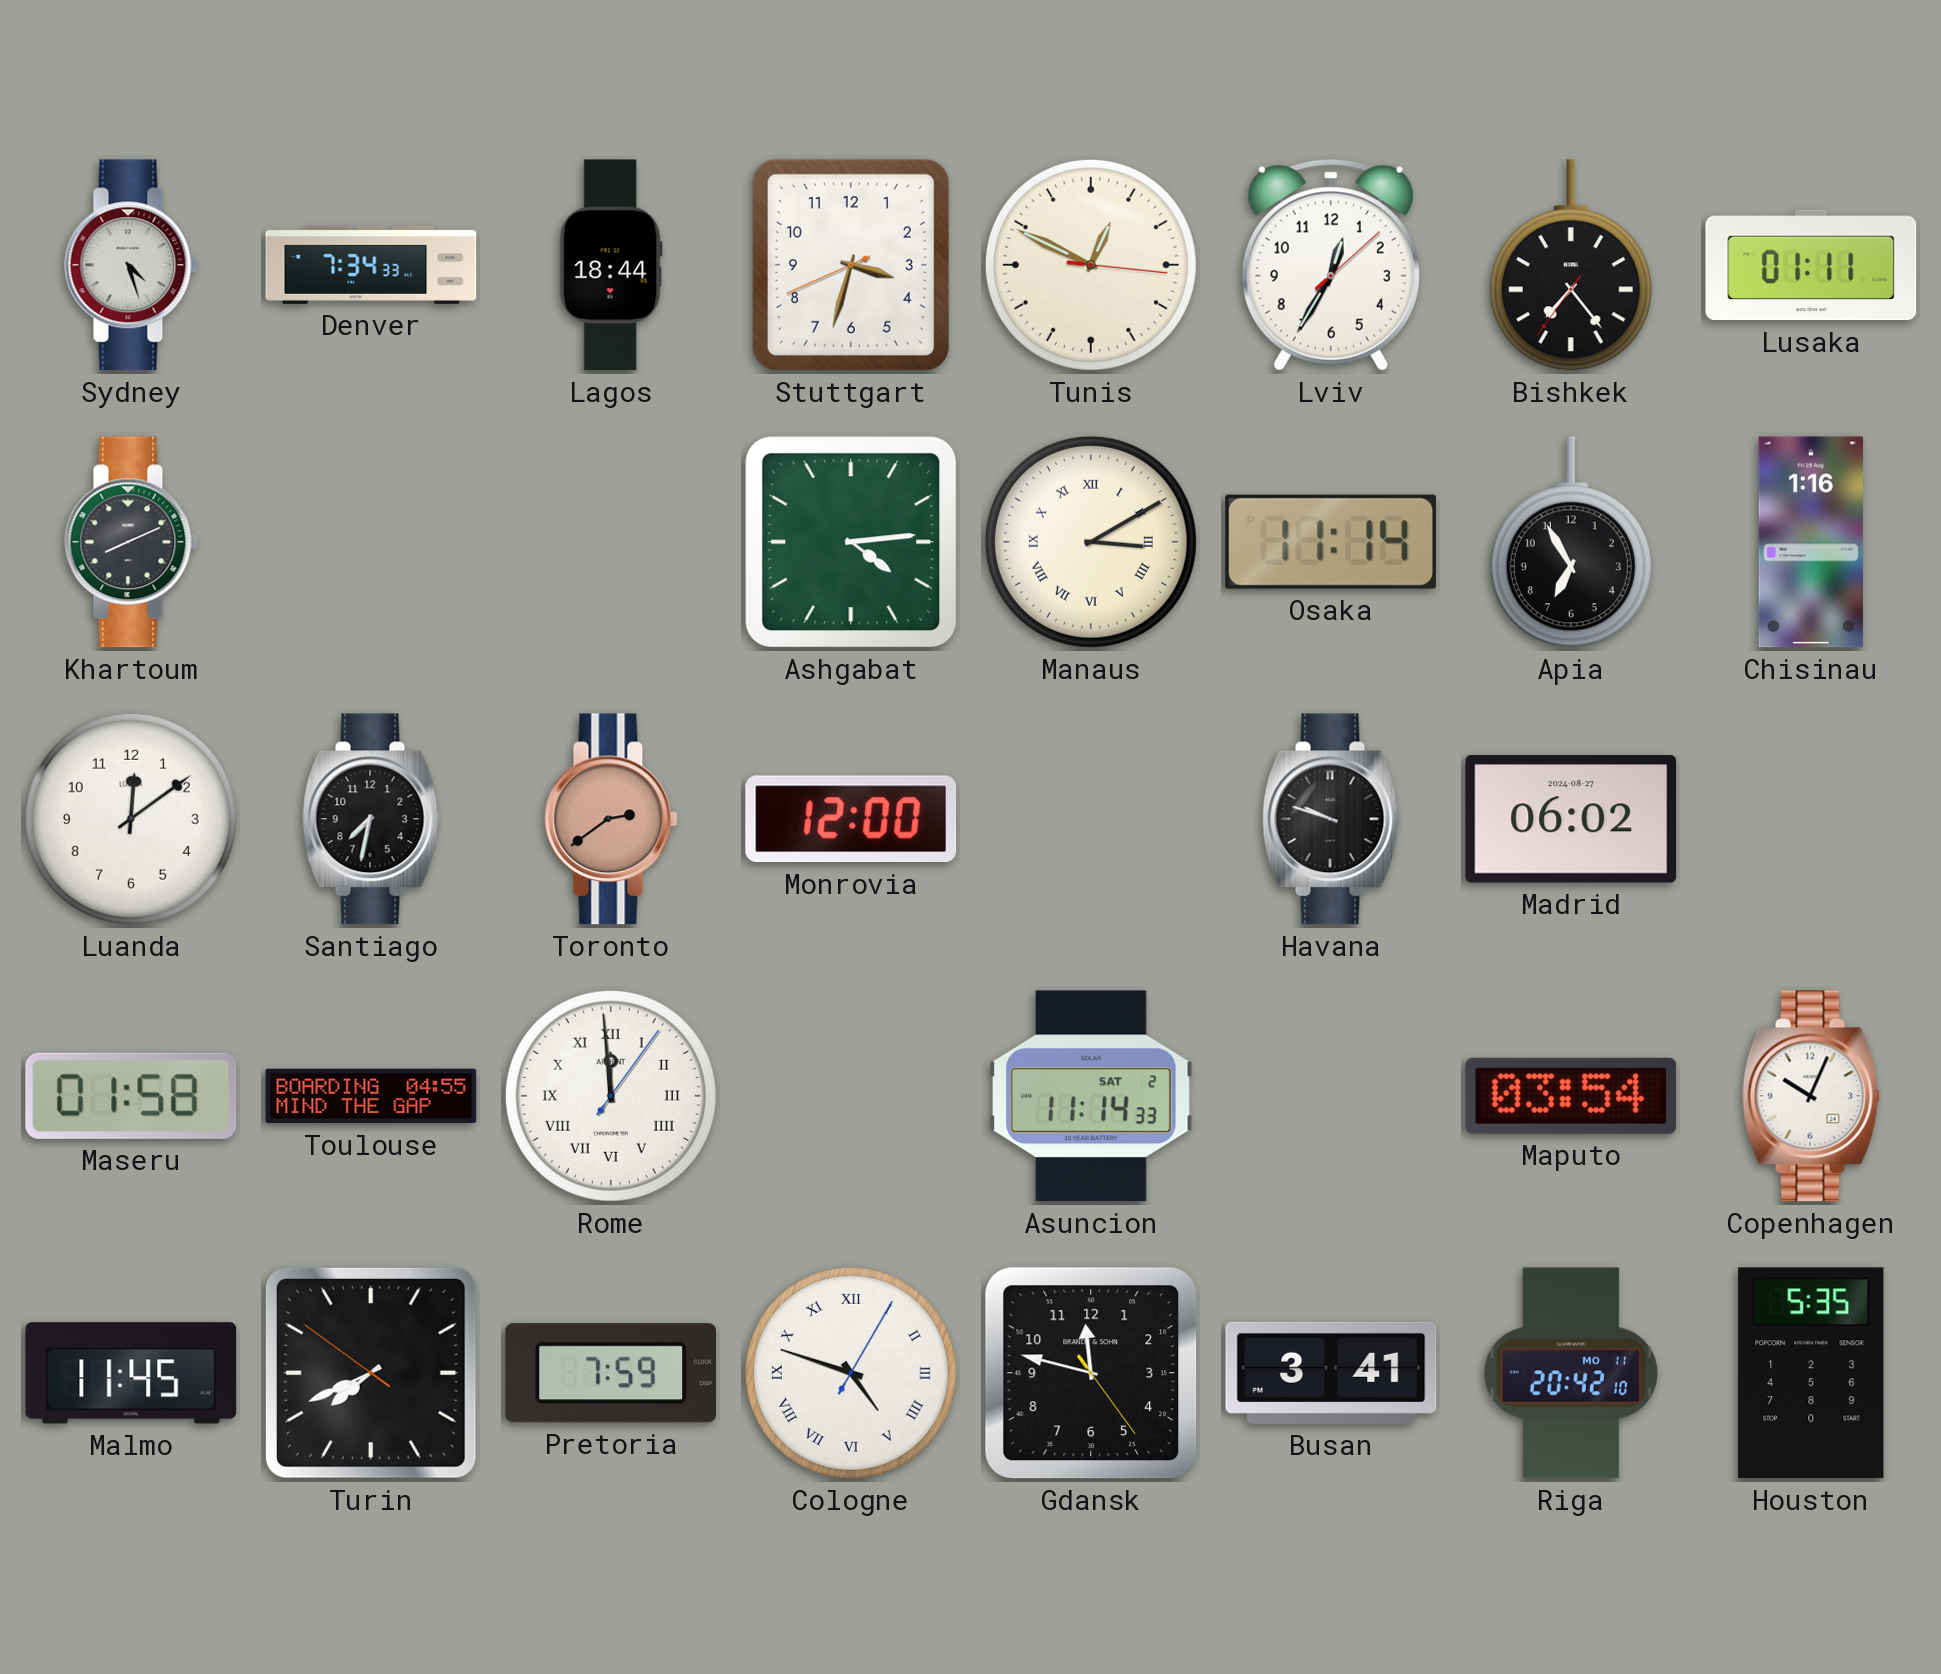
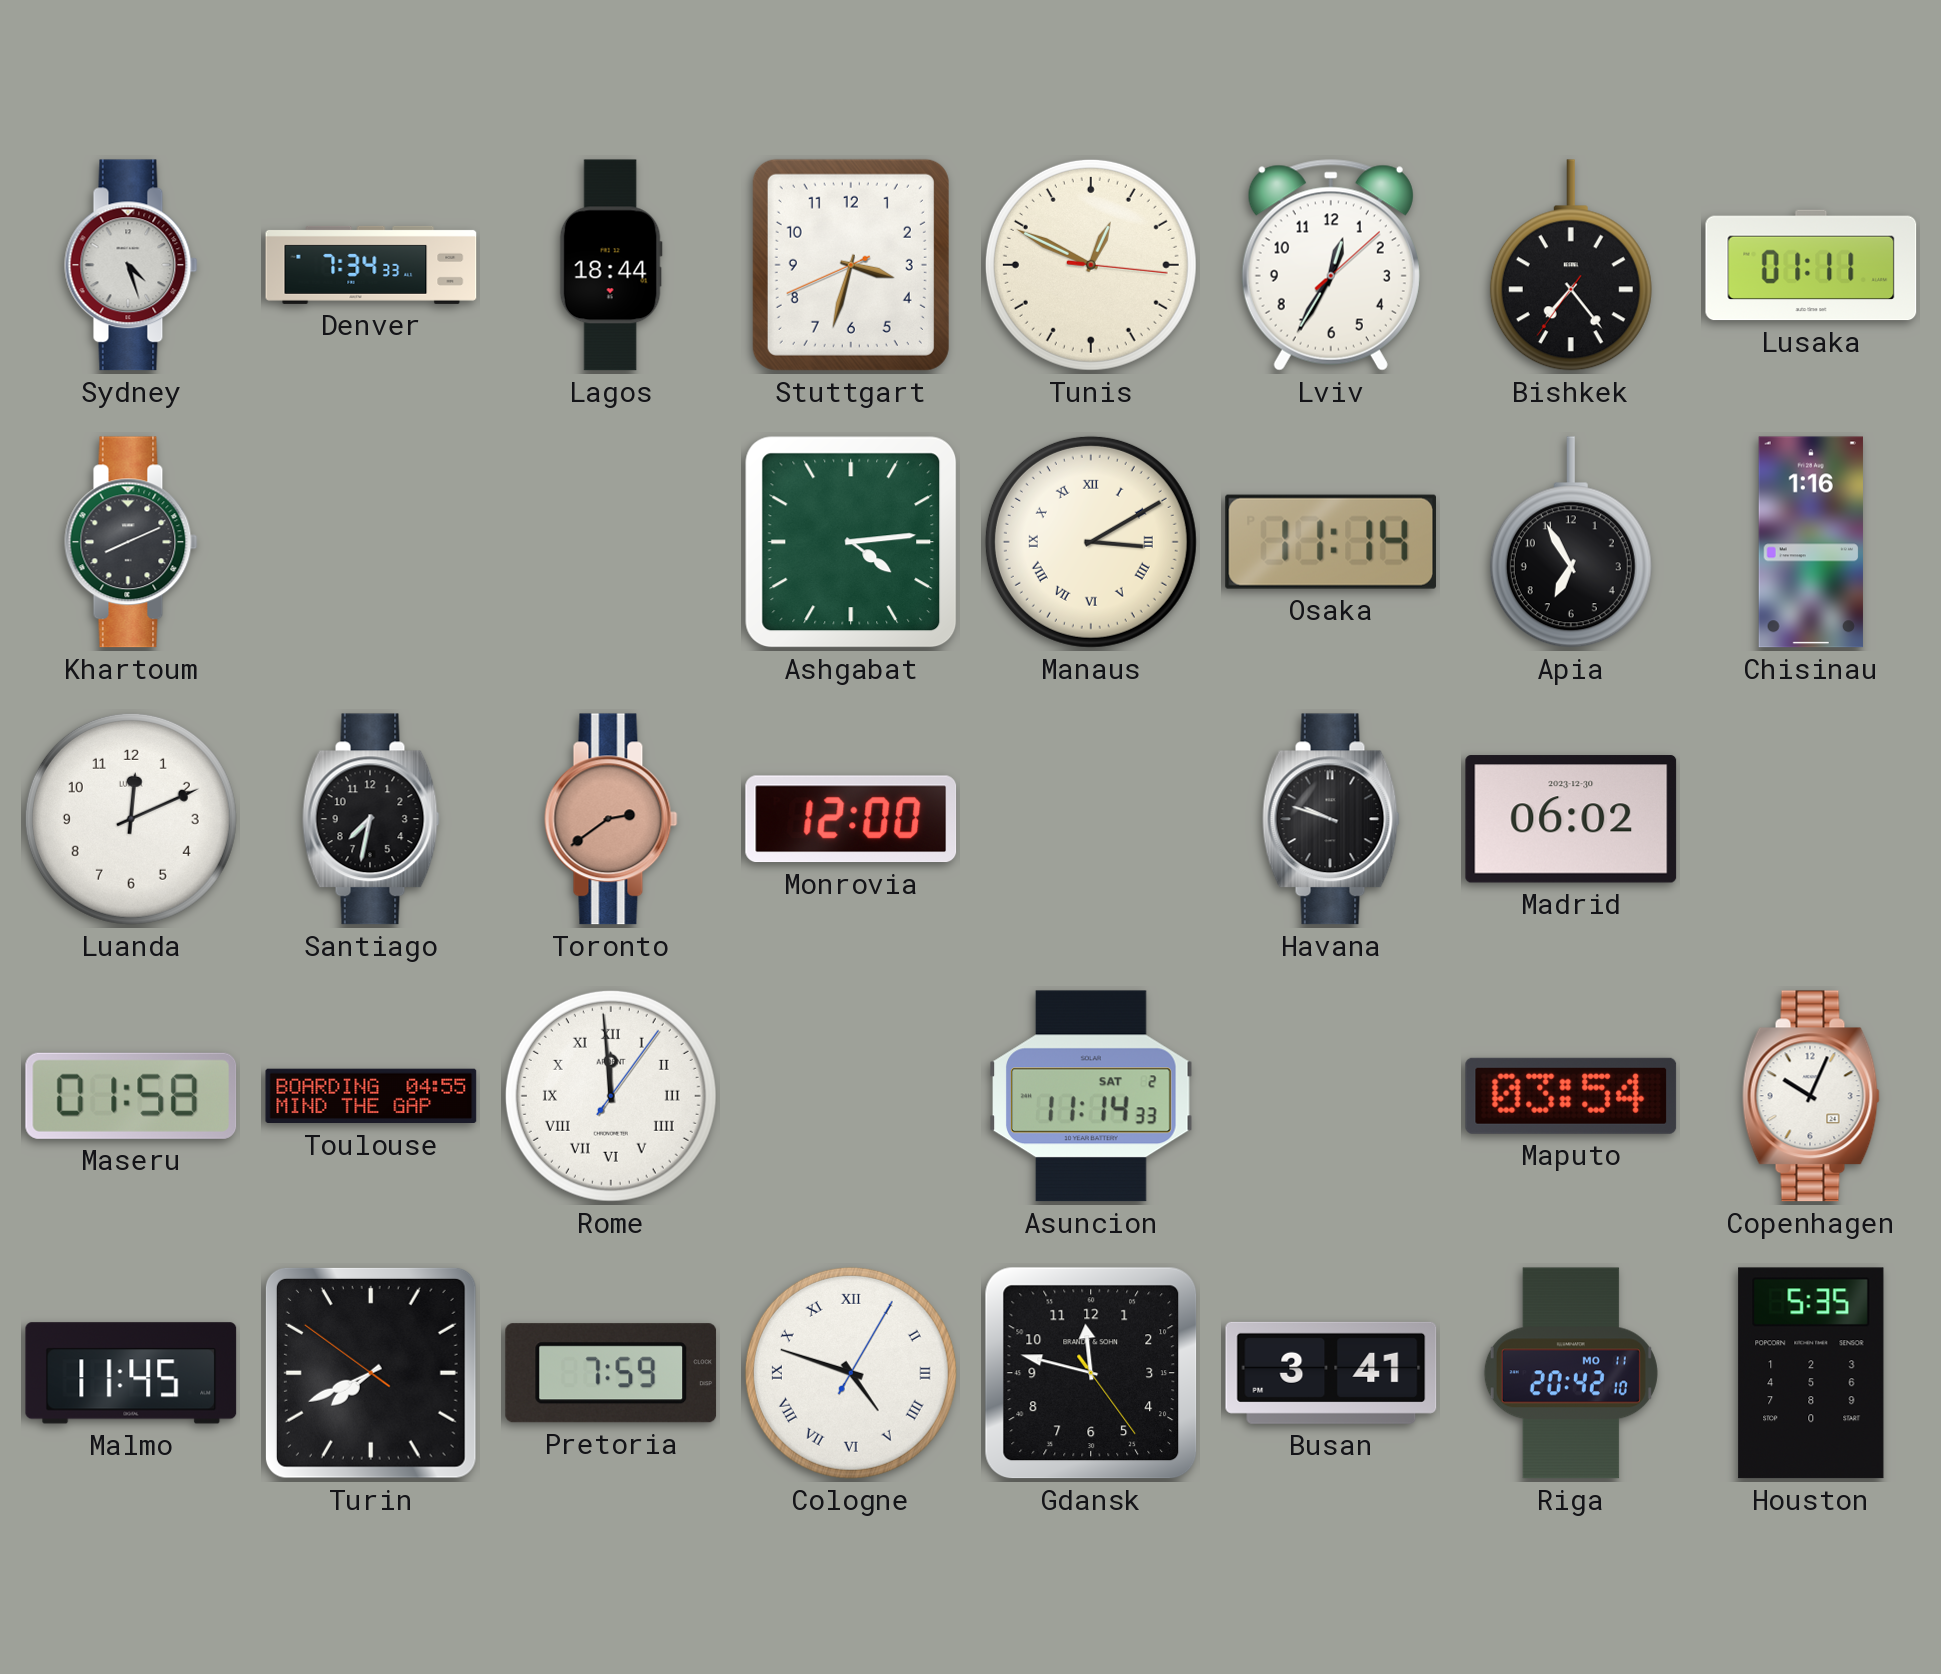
Luanda: 12:09 -> 12:11 (131, 819)
Madrid date: 2024-08-27 -> 2023-12-30 (1571, 819)
